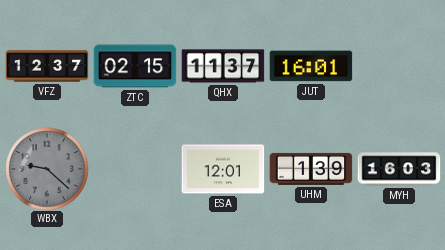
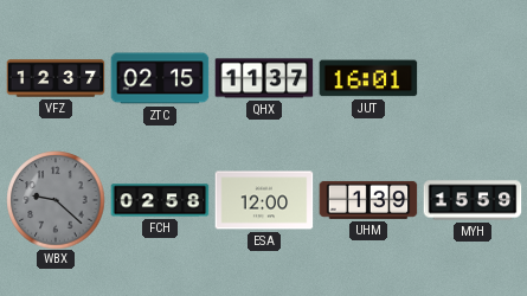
FCH: none -> 02:58 (160, 200)
ESA: 12:01 -> 12:00 (264, 200)
MYH: 16:03 -> 15:59 (473, 200)
